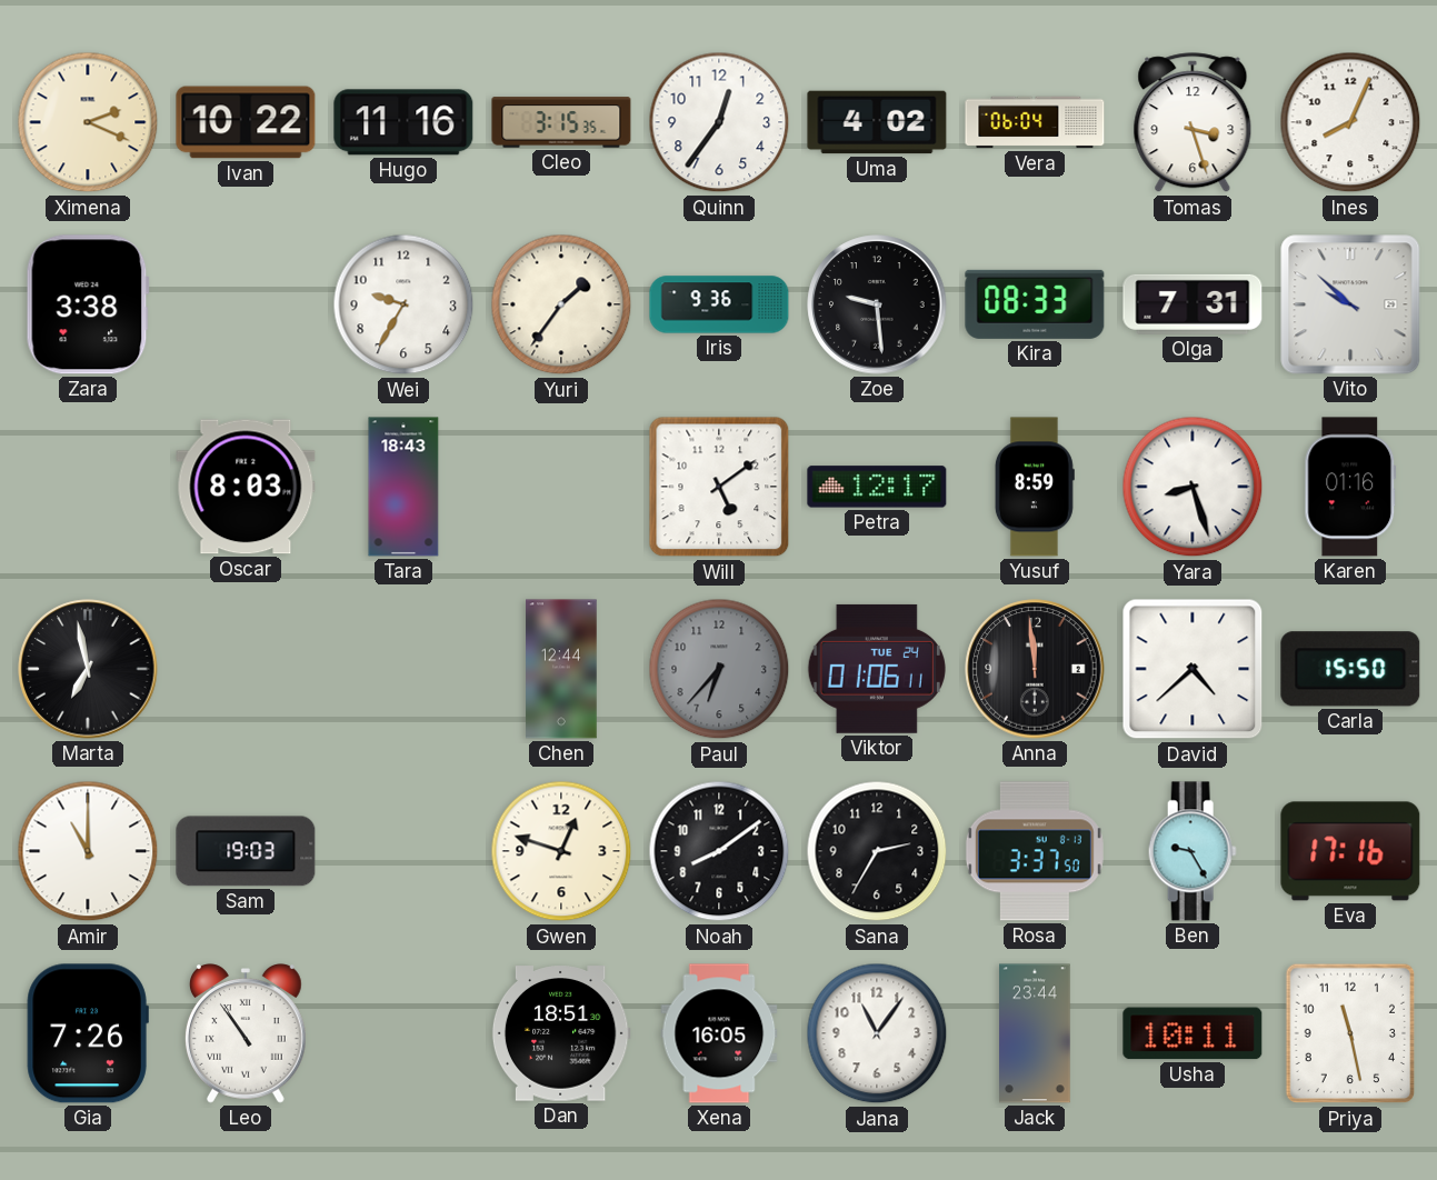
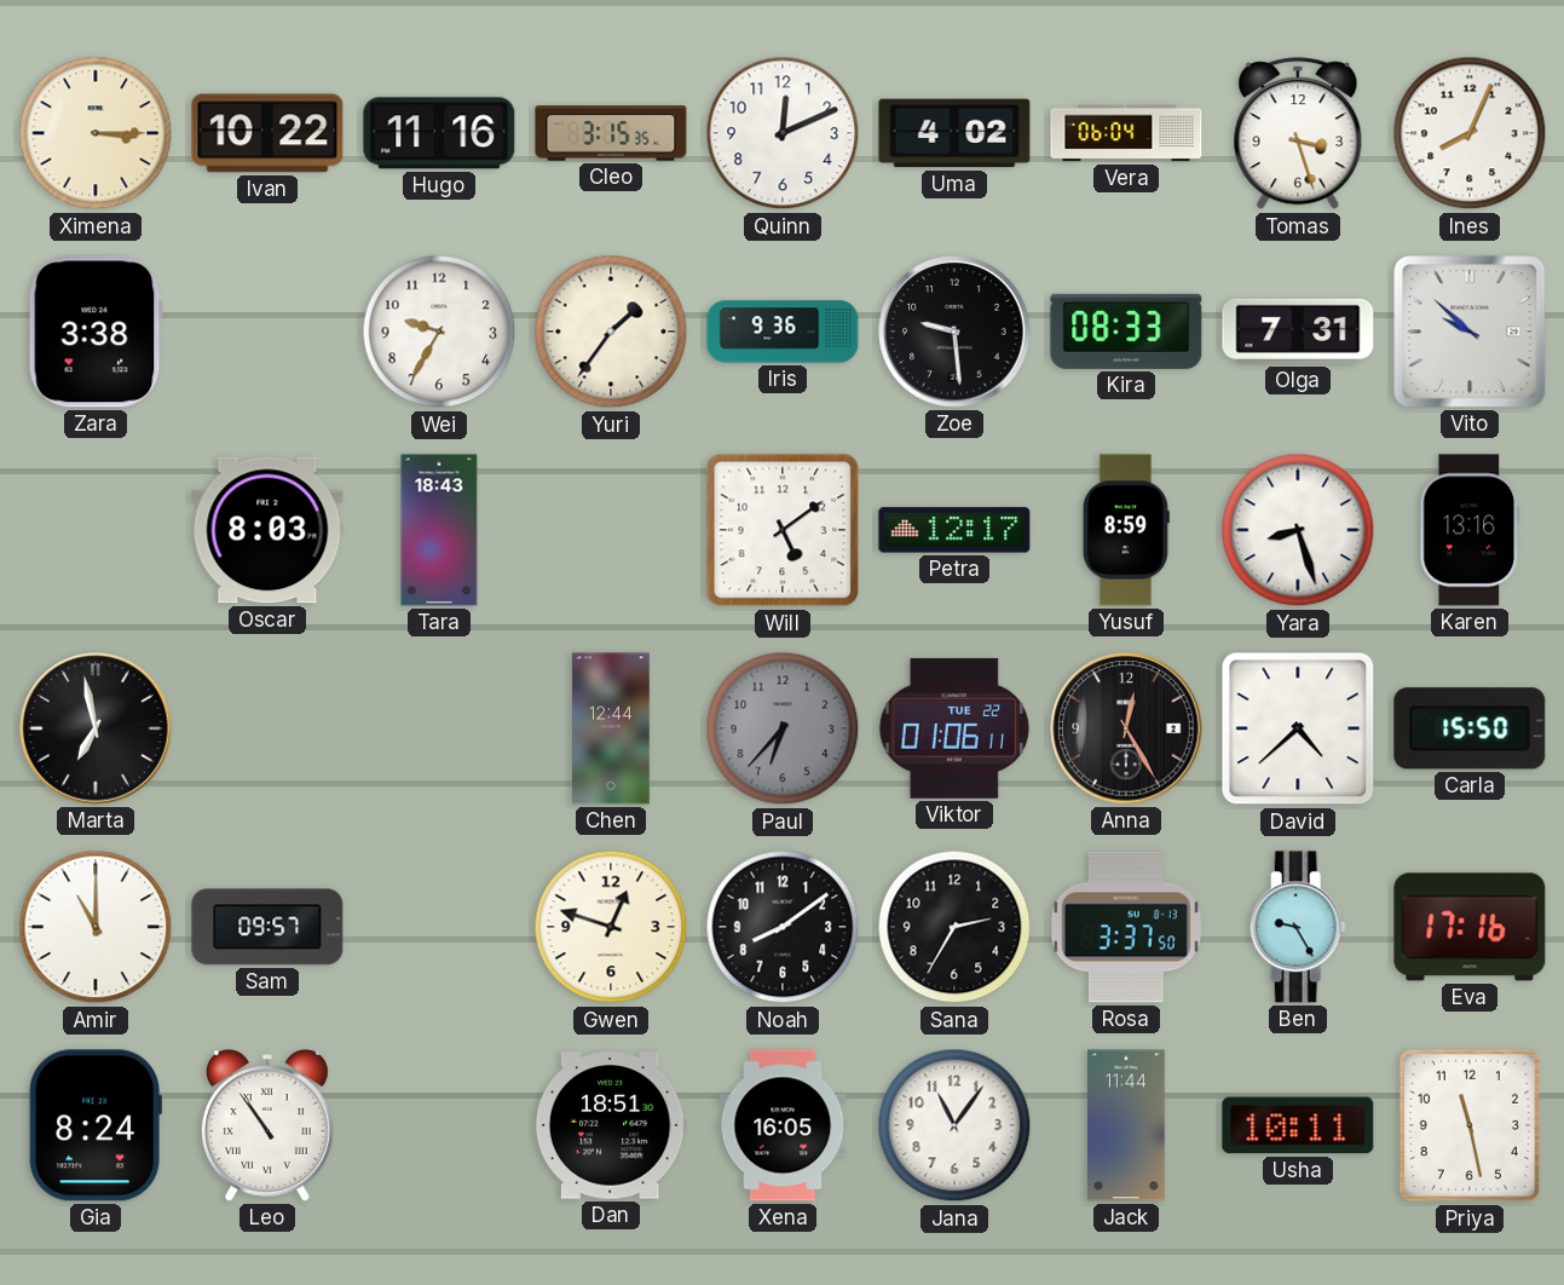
Ximena: 2:19 -> 3:15 (96, 133)
Quinn: 12:36 -> 12:11 (783, 133)
Karen: 01:16 -> 13:16 (1470, 530)
Viktor date: TUE 24 -> TUE 22 (954, 728)
Anna: 11:59 -> 12:25 (1126, 728)
Sam: 19:03 -> 09:57 (267, 927)
Gia: 7:26 -> 8:24 (96, 1125)
Jack: 23:44 -> 11:44 (1126, 1125)
